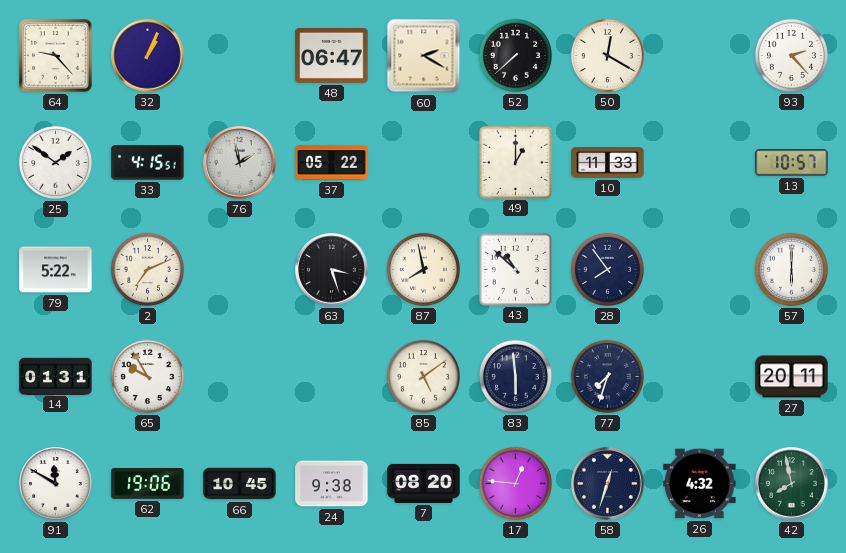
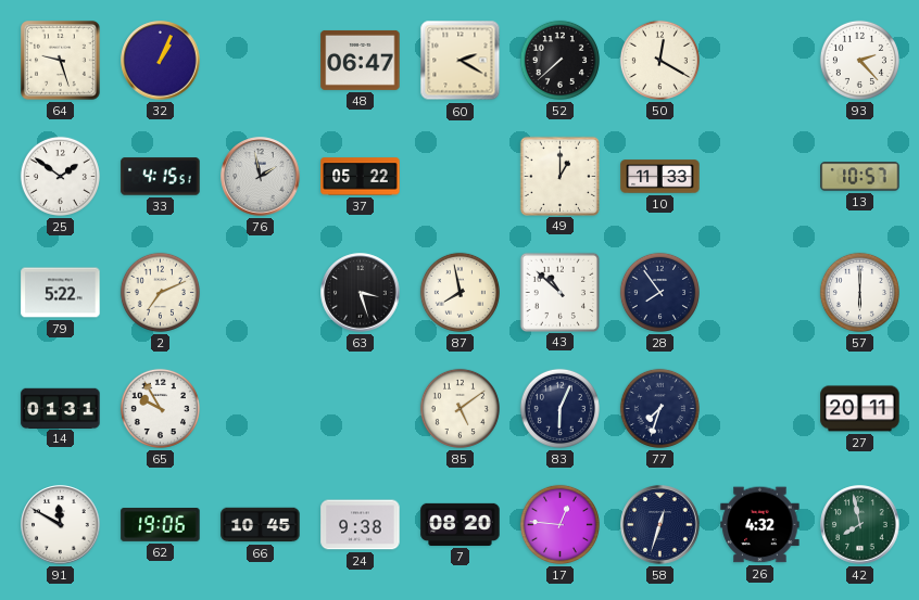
64: 9:23 -> 9:27 (61, 61)
83: 5:59 -> 6:04 (559, 408)
